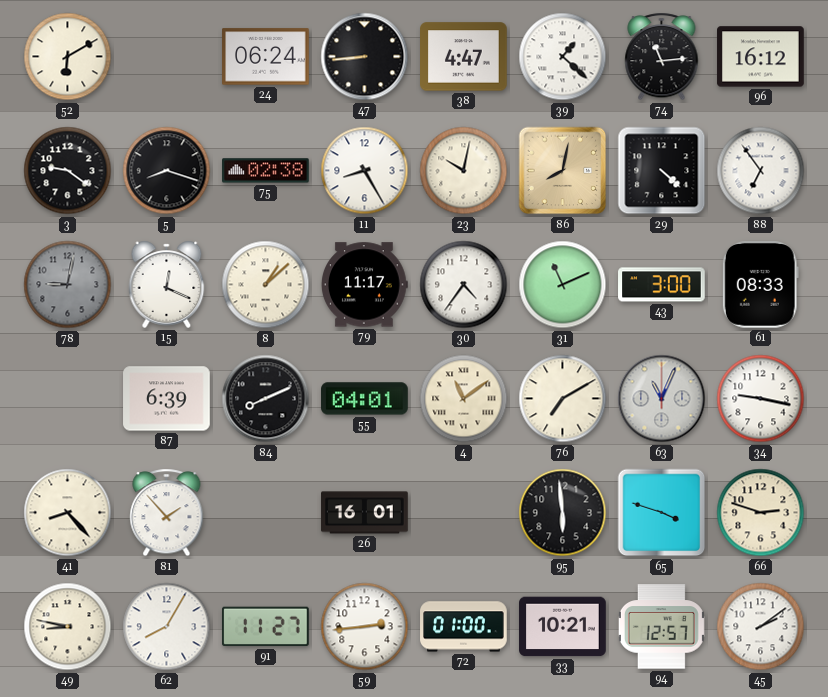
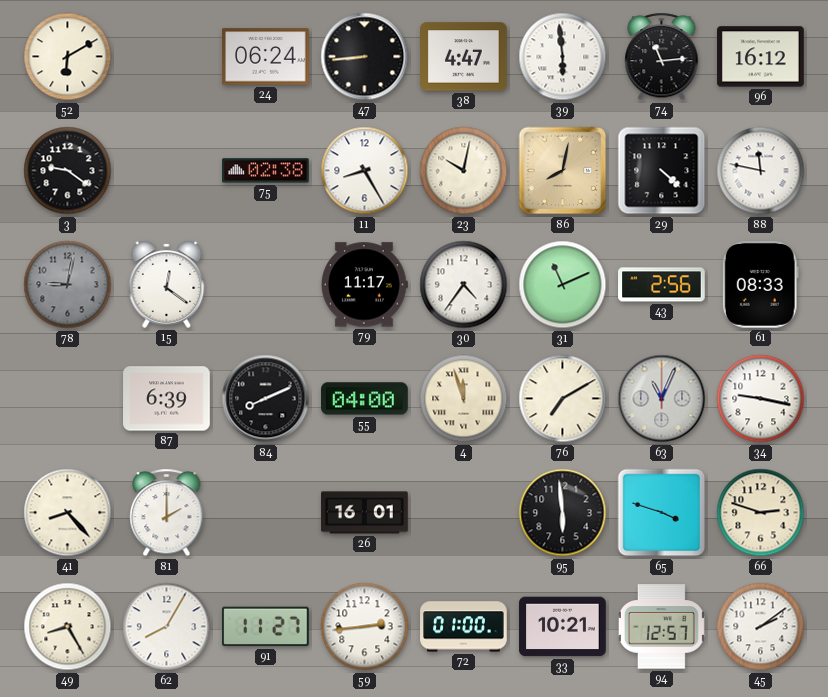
39: 1:22 -> 5:59 (563, 57)
5: 8:18 -> none (167, 171)
88: 6:54 -> 11:47 (761, 171)
15: 12:19 -> 12:21 (167, 284)
8: 1:08 -> none (266, 285)
43: 3:00 -> 2:56 (662, 285)
55: 04:01 -> 04:00 (365, 399)
4: 11:09 -> 11:57 (464, 399)
81: 1:53 -> 2:00 (167, 513)
49: 8:47 -> 8:25 (68, 627)
